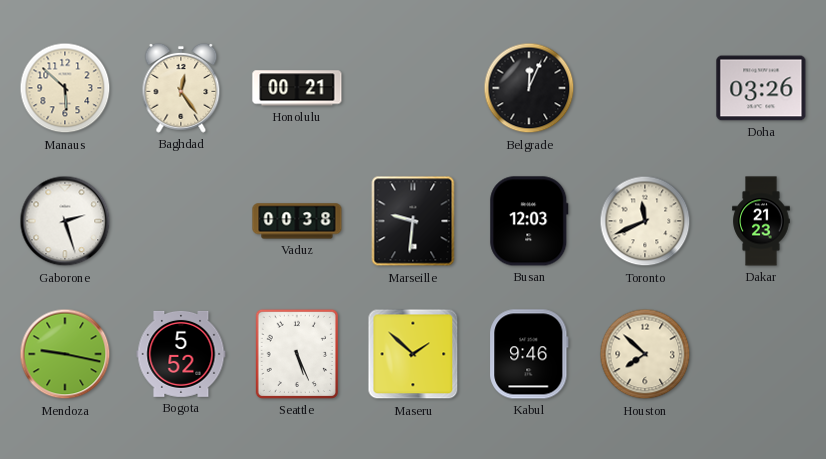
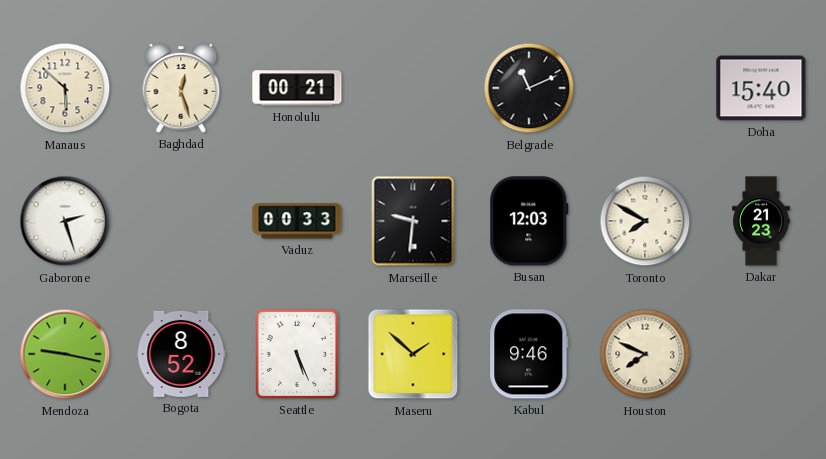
Baghdad: 12:24 -> 12:27 (181, 88)
Belgrade: 12:04 -> 11:11 (529, 88)
Doha: 03:26 -> 15:40 (761, 88)
Vaduz: 00:38 -> 00:33 (297, 221)
Toronto: 11:41 -> 7:50 (645, 221)
Bogota: 5:52 -> 8:52 (181, 354)
Houston: 7:52 -> 7:49 (645, 354)
